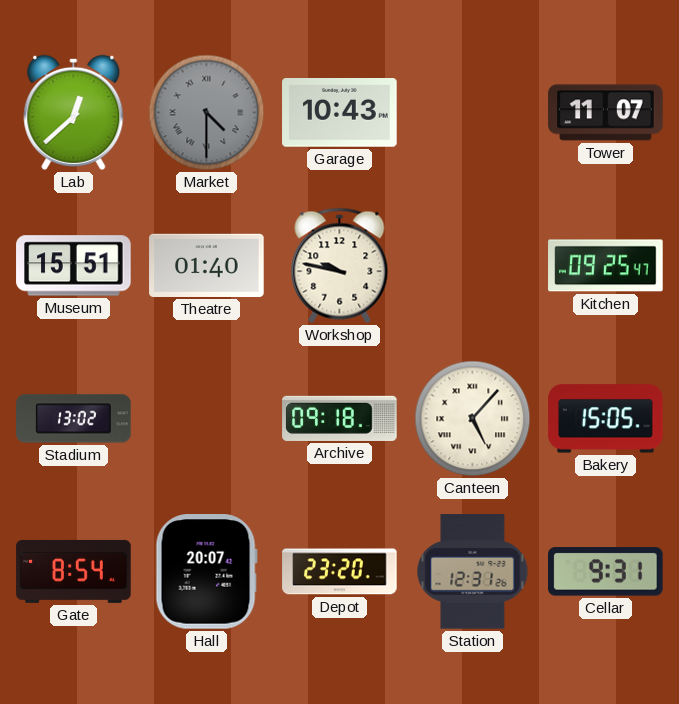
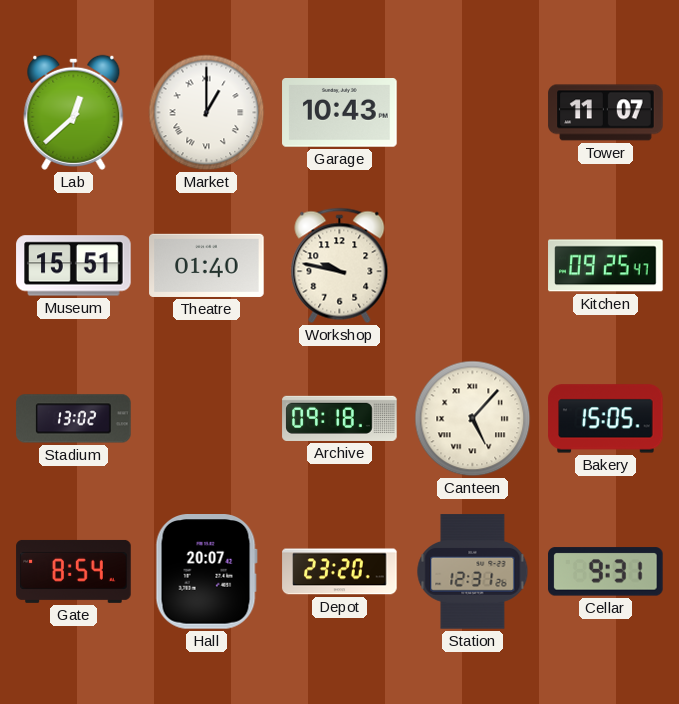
Market: 4:30 -> 1:00 (207, 113)
Market dial: grey -> white (207, 113)
